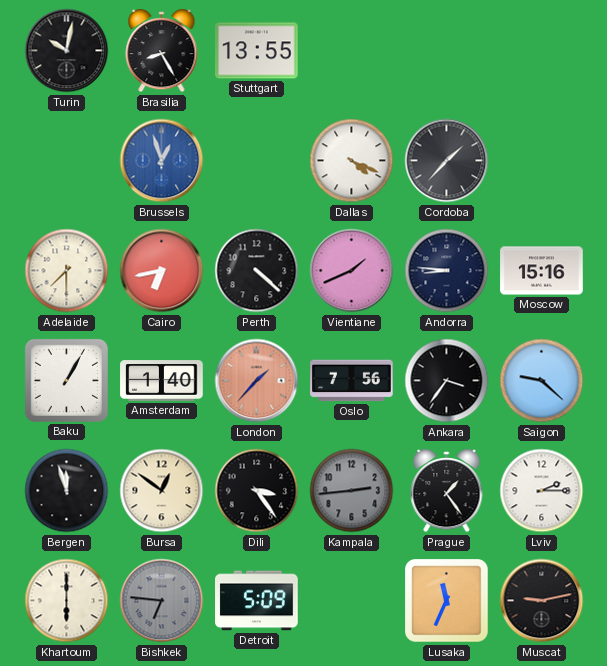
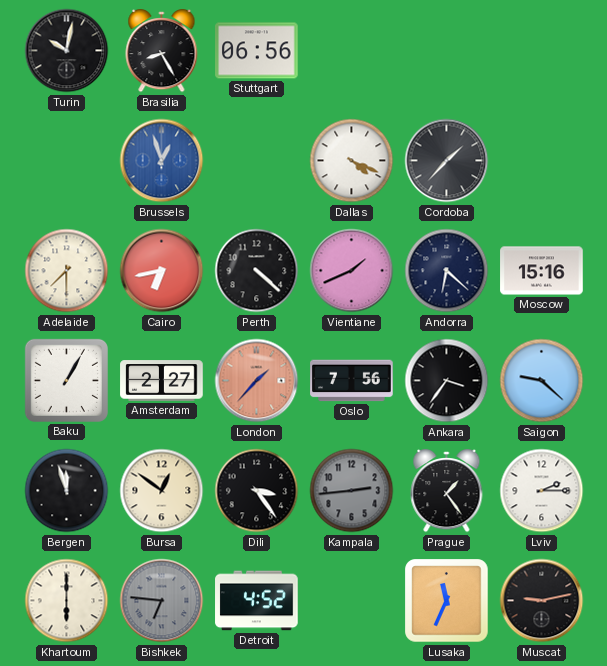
Stuttgart: 13:55 -> 06:56 (257, 51)
Andorra: 8:46 -> 6:22 (447, 271)
Amsterdam: 1:40 -> 2:27 (162, 381)
Detroit: 5:09 -> 4:52 (257, 601)
